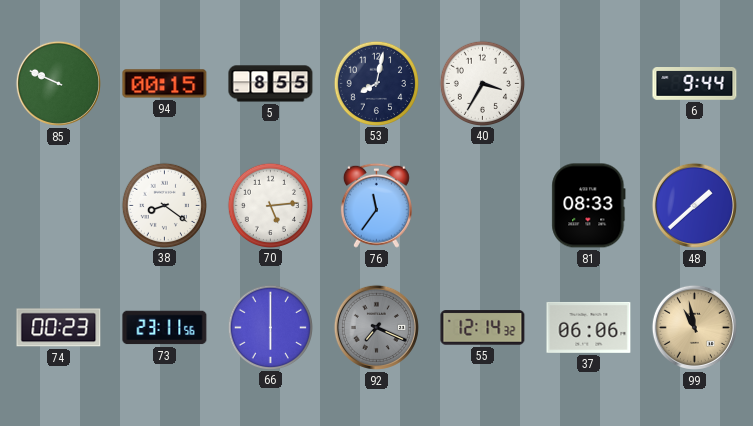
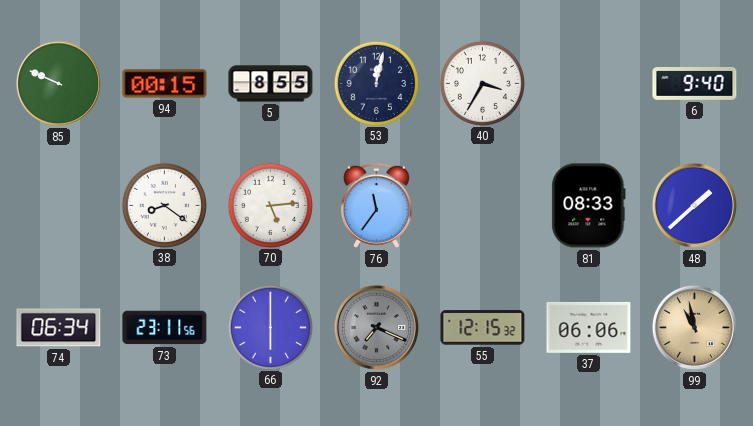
53: 8:02 -> 12:02 (376, 83)
6: 9:44 -> 9:40 (695, 84)
74: 00:23 -> 06:34 (59, 328)
55: 12:14 -> 12:15 (483, 328)
